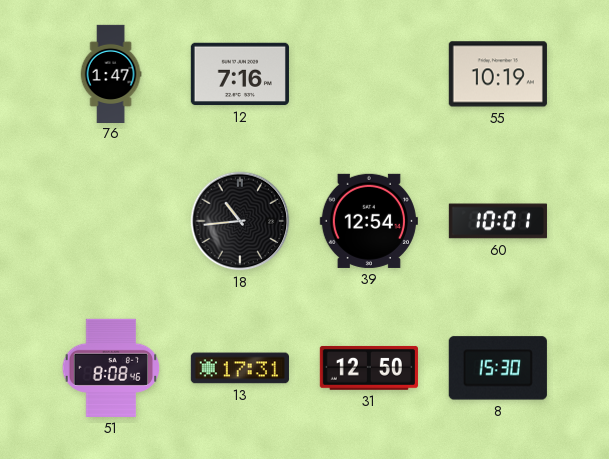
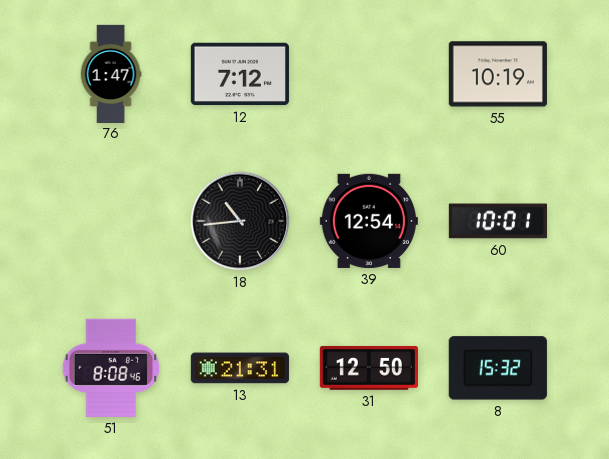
12: 7:16 -> 7:12 (240, 74)
13: 17:31 -> 21:31 (240, 368)
8: 15:30 -> 15:32 (498, 368)
